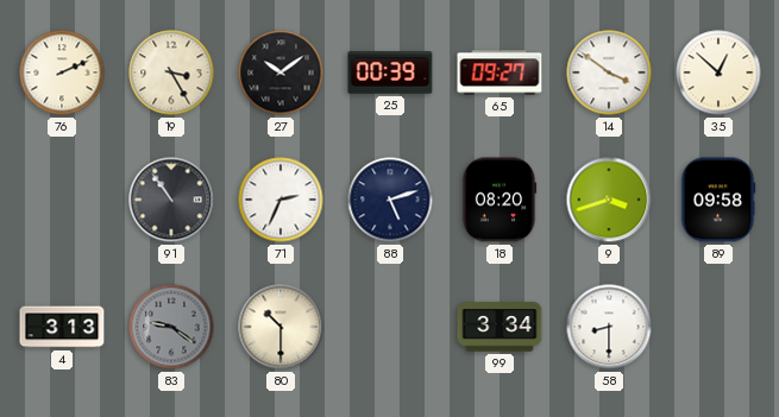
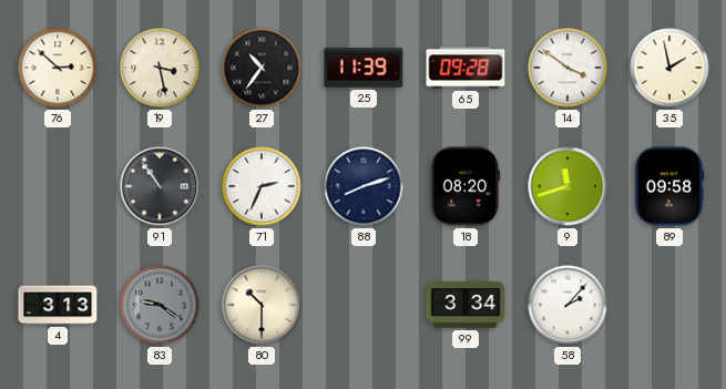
76: 2:11 -> 2:52 (58, 68)
19: 3:25 -> 3:28 (160, 68)
27: 10:09 -> 10:36 (262, 68)
25: 00:39 -> 11:39 (364, 68)
65: 09:27 -> 09:28 (466, 68)
35: 12:52 -> 1:58 (669, 68)
88: 5:12 -> 8:12 (364, 186)
9: 3:42 -> 11:42 (567, 186)
58: 8:30 -> 2:07 (567, 305)
